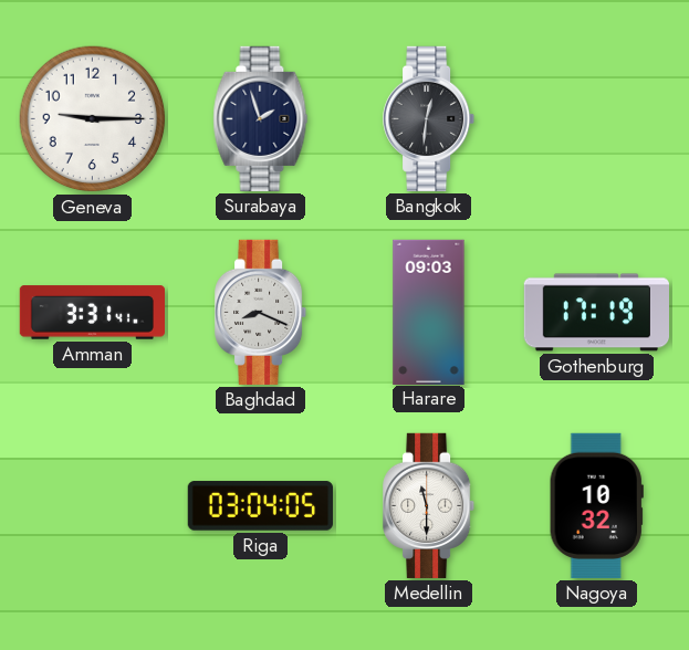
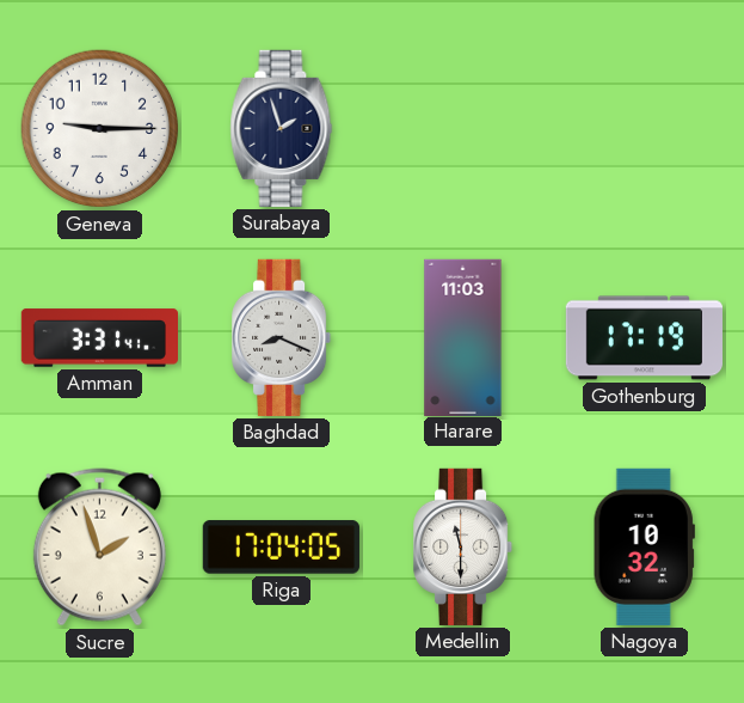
Bangkok: 12:31 -> none (429, 118)
Harare: 09:03 -> 11:03 (463, 337)
Sucre: none -> 1:57 (99, 548)
Riga: 03:04 -> 17:04 (281, 548)
